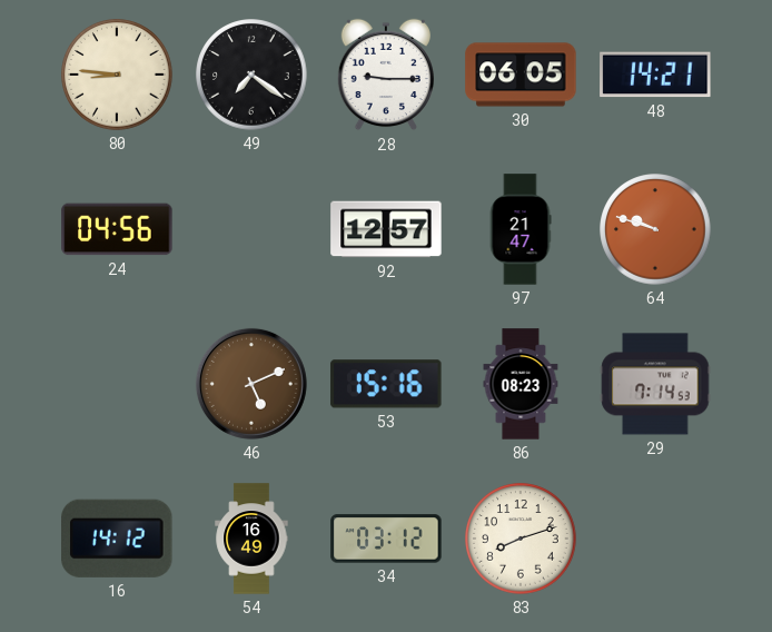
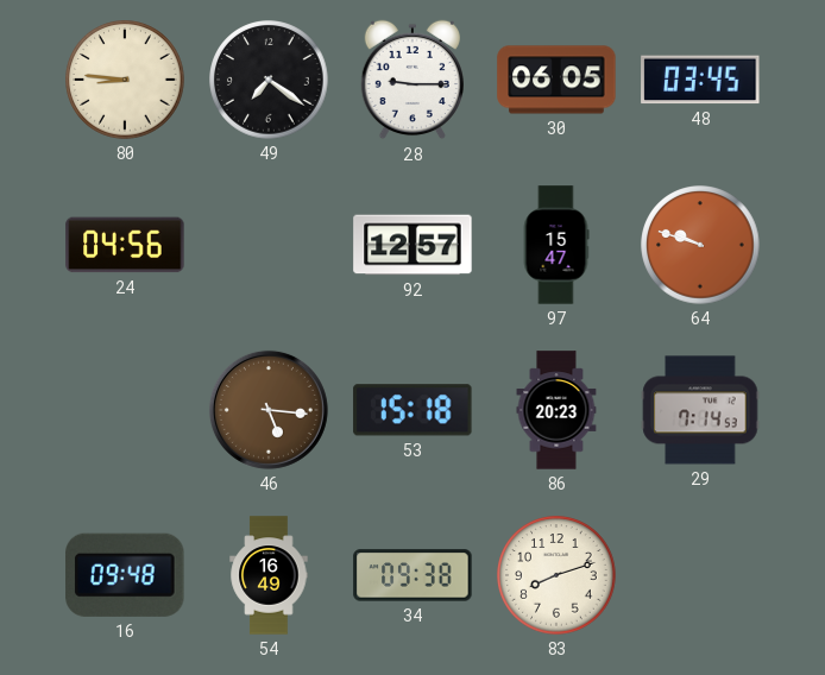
48: 14:21 -> 03:45 (700, 80)
97: 21:47 -> 15:47 (556, 245)
46: 5:11 -> 5:16 (269, 410)
53: 15:16 -> 15:18 (413, 410)
86: 08:23 -> 20:23 (556, 410)
16: 14:12 -> 09:48 (125, 575)
34: 03:12 -> 09:38 (413, 575)
